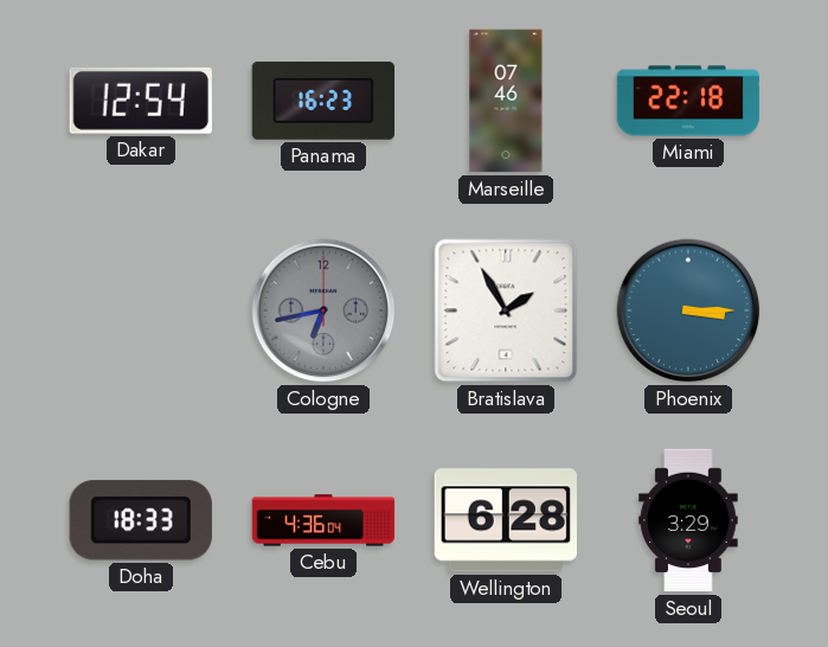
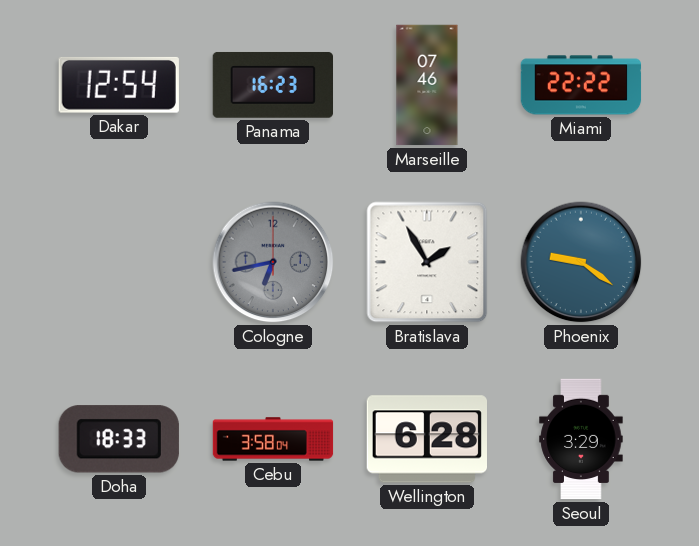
Miami: 22:18 -> 22:22 (581, 85)
Phoenix: 3:15 -> 9:21 (581, 262)
Cebu: 4:36 -> 3:58 (273, 439)
